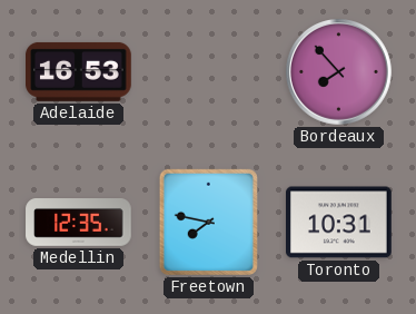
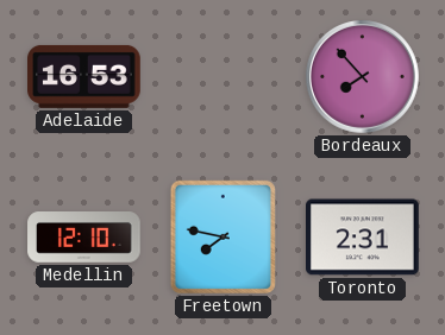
Medellin: 12:35 -> 12:10 (84, 238)
Toronto: 10:31 -> 2:31 (363, 238)
